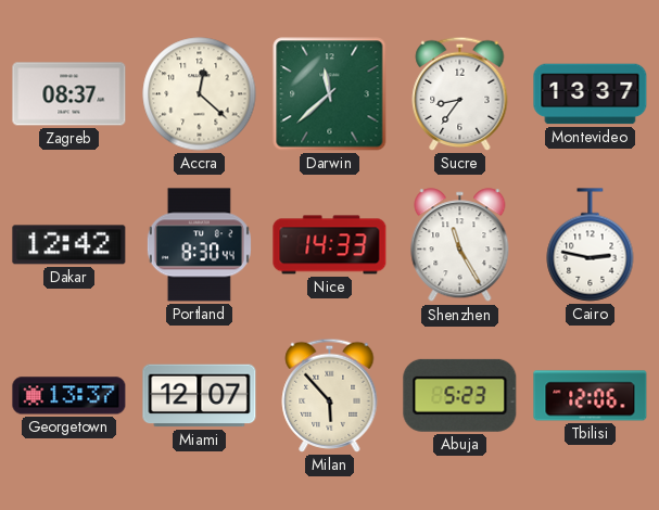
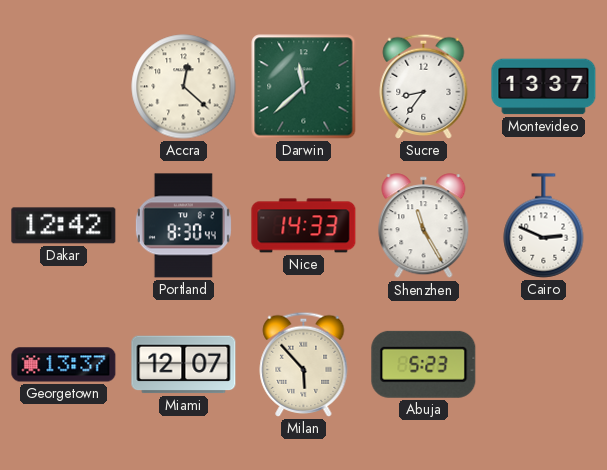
Zagreb: 08:37 -> none (69, 94)
Cairo: 2:47 -> 2:49 (544, 226)
Tbilisi: 12:06 -> none (591, 396)
